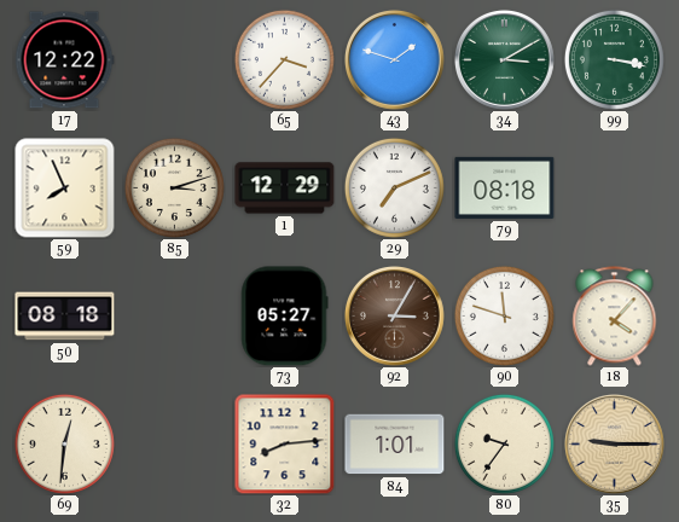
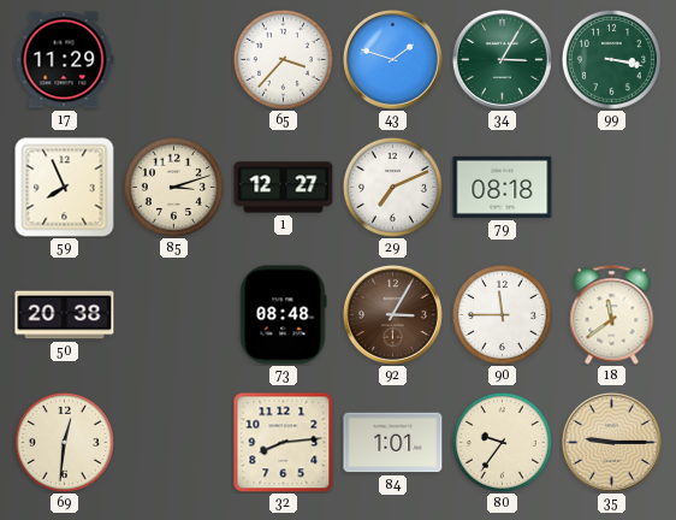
17: 12:22 -> 11:29 (64, 60)
34: 3:10 -> 3:05 (502, 59)
1: 12:29 -> 12:27 (284, 188)
50: 08:18 -> 20:38 (65, 315)
73: 05:27 -> 08:48 (283, 315)
90: 11:48 -> 11:45 (502, 314)
18: 4:07 -> 11:39 (612, 315)
